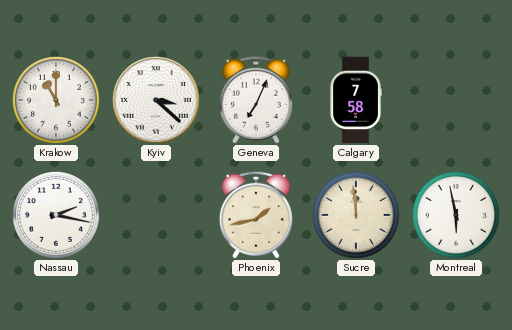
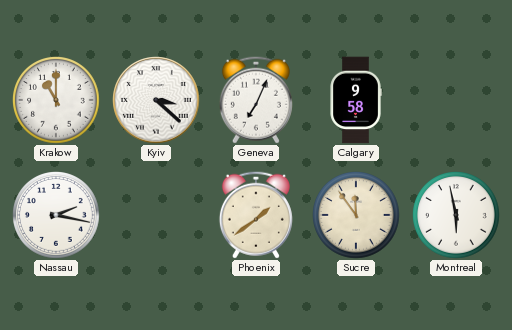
Calgary: 7:58 -> 9:58 (356, 100)
Phoenix: 1:43 -> 1:39 (256, 215)
Sucre: 11:59 -> 11:54 (357, 216)
